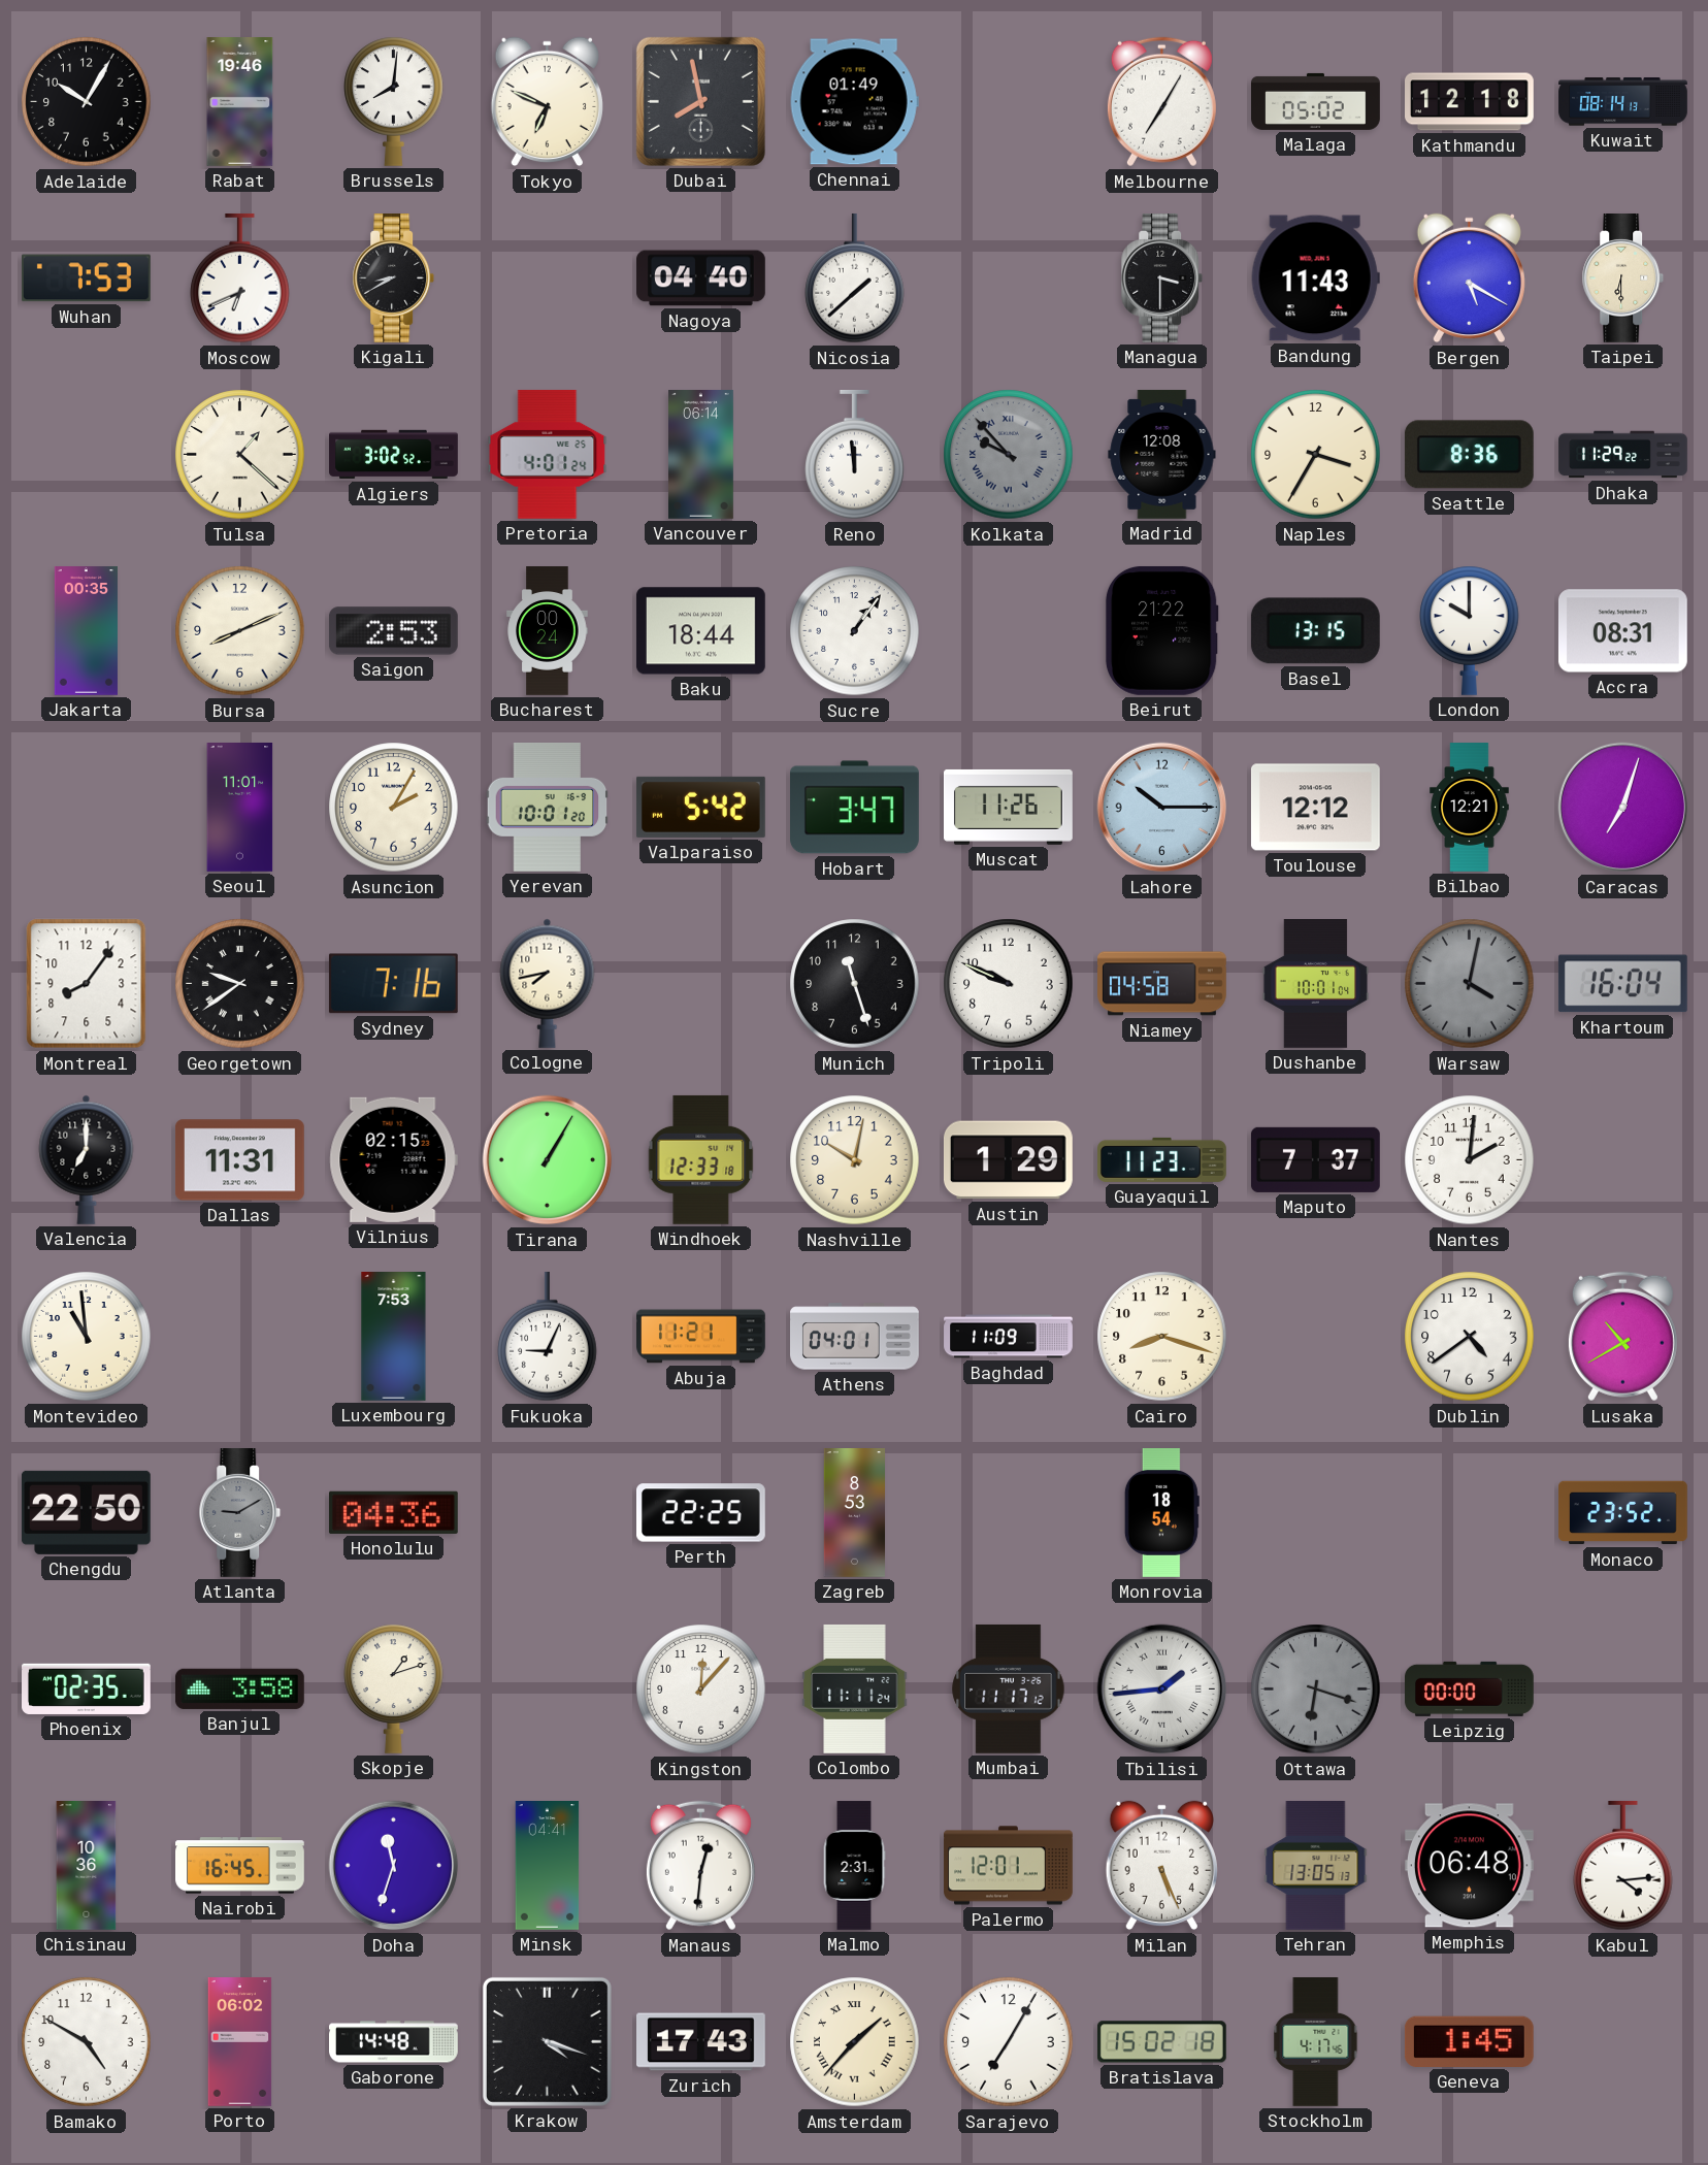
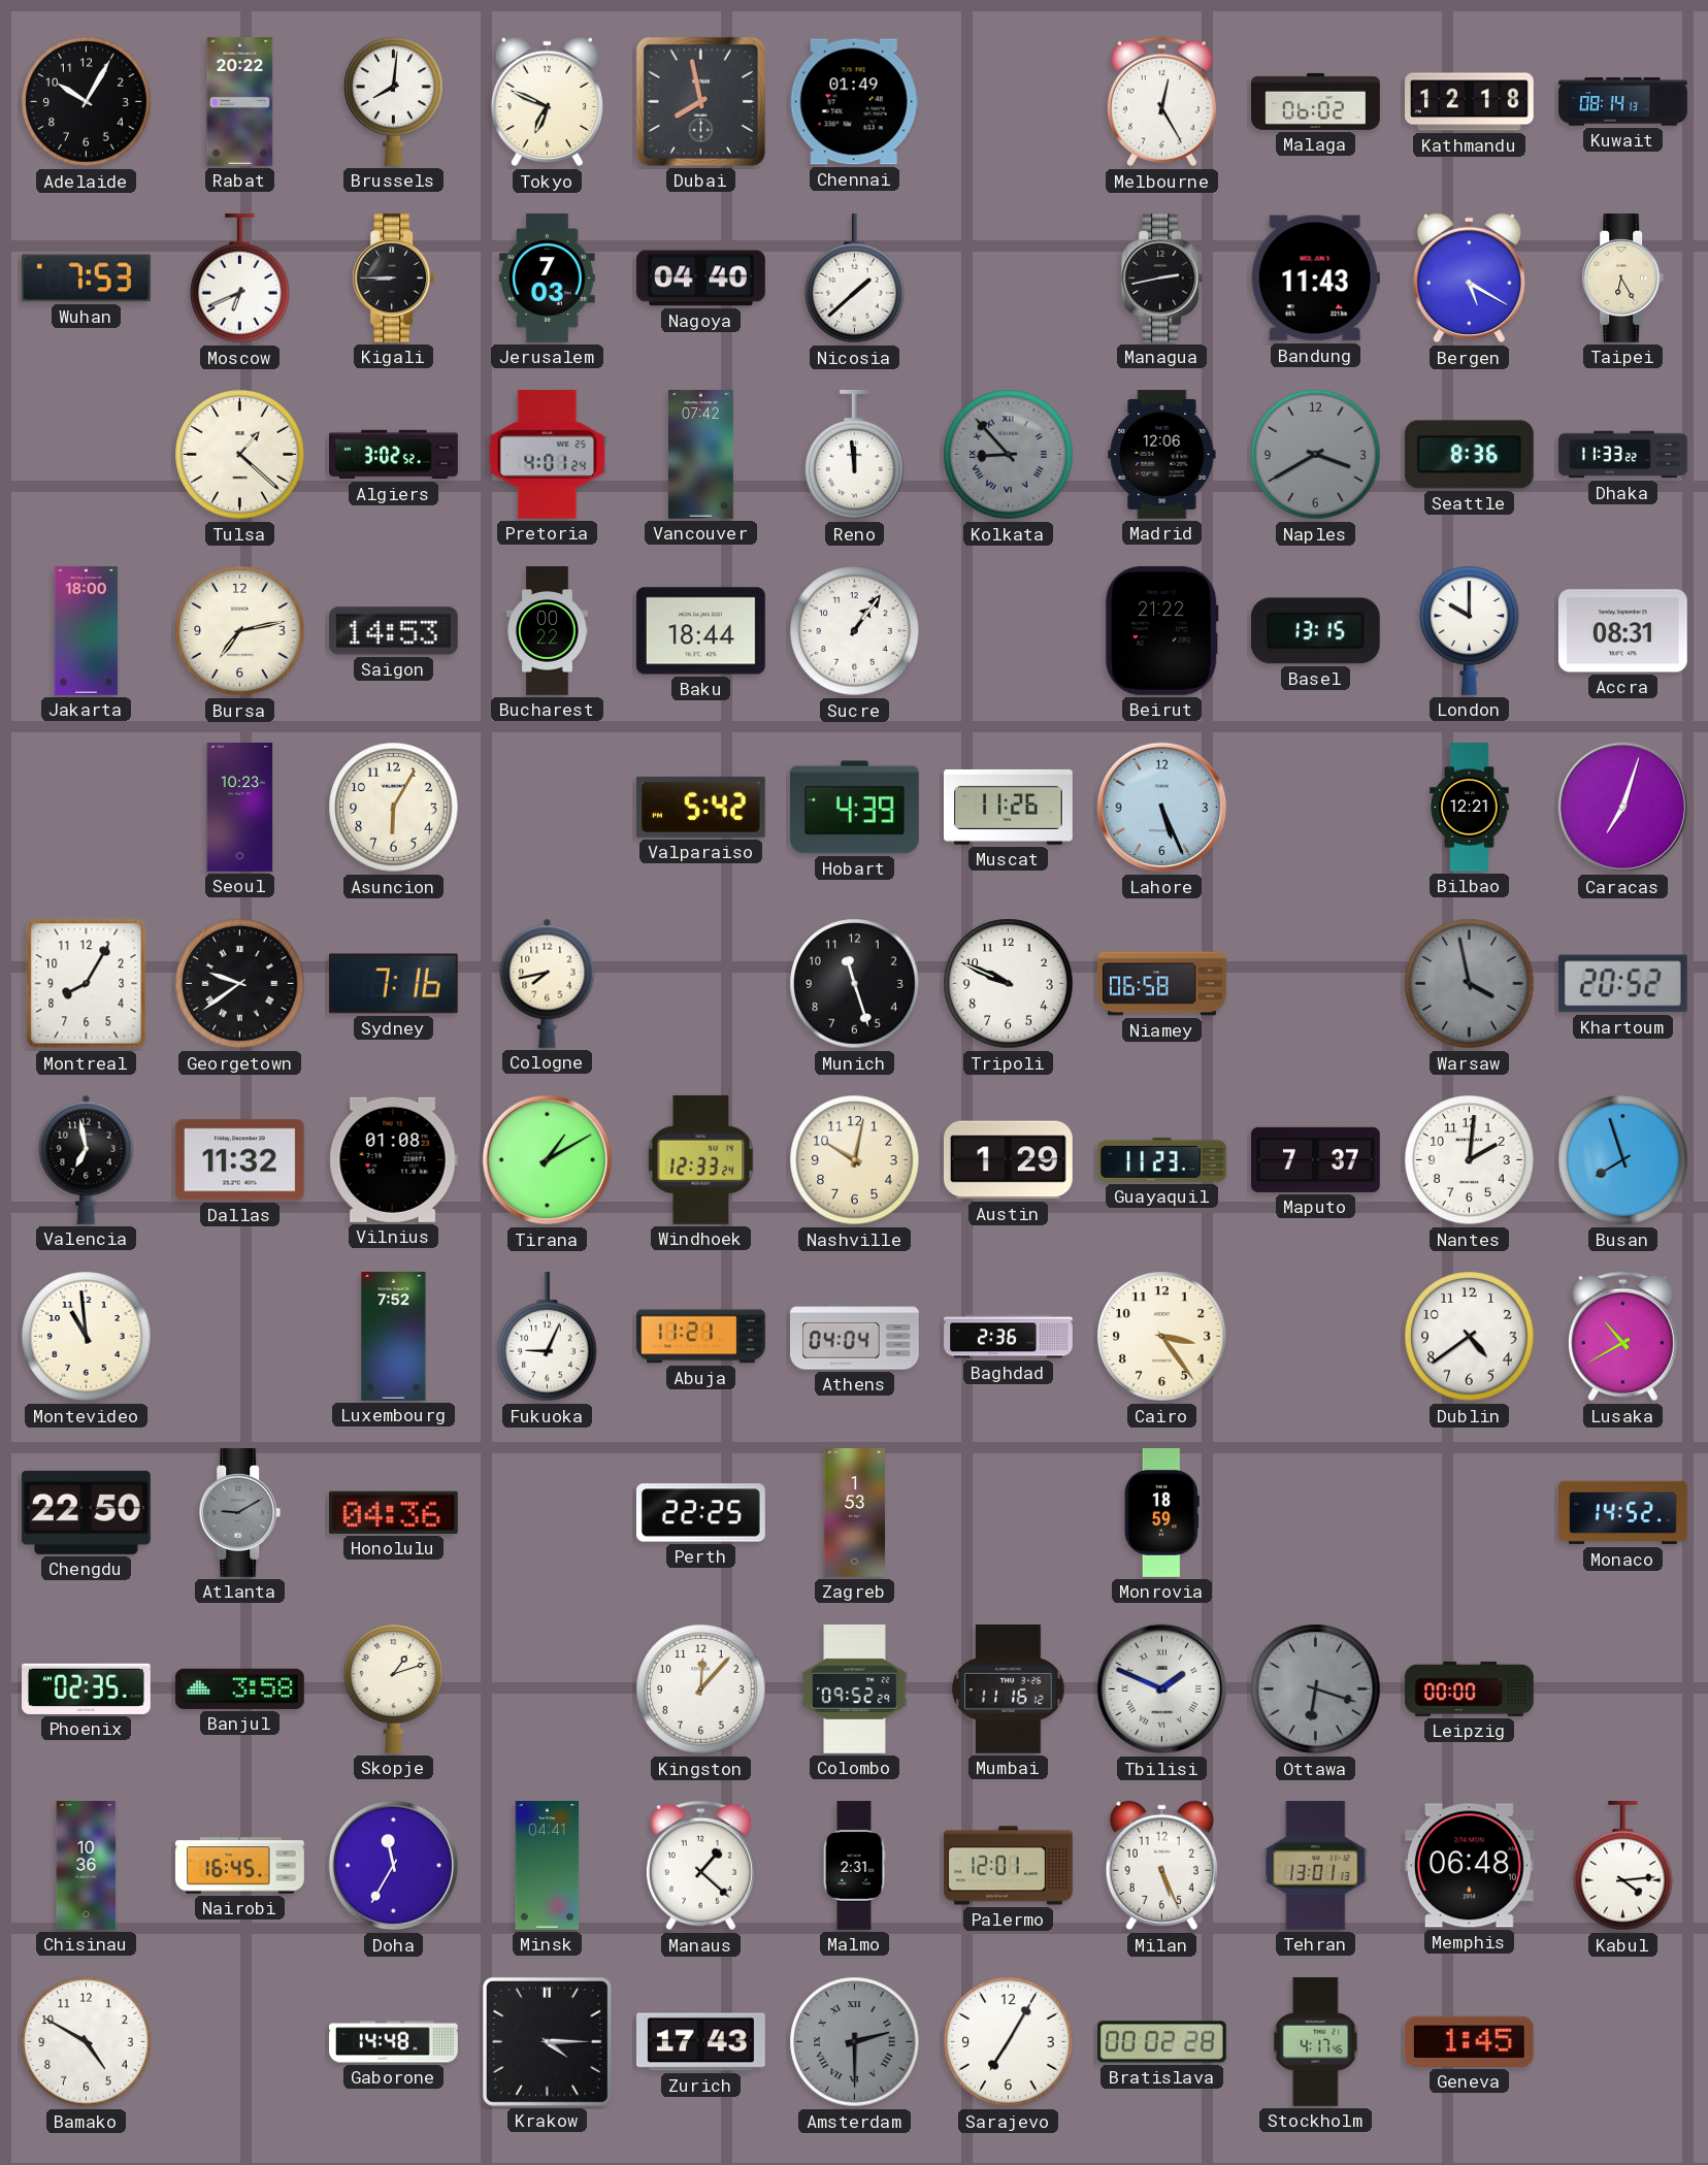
Rabat: 19:46 -> 20:22 (240, 102)
Melbourne: 7:05 -> 12:25 (1161, 102)
Malaga: 05:02 -> 06:02 (1316, 101)
Kigali: 8:40 -> 8:45 (394, 278)
Jerusalem: none -> 7:03 (548, 278)
Managua: 3:30 -> 2:43 (1162, 278)
Taipei: 6:30 -> 6:25 (1623, 278)
Vancouver: 06:14 -> 07:42 (701, 455)
Kolkata: 9:53 -> 8:53 (1009, 455)
Madrid: 12:08 -> 12:06 (1162, 454)
Naples: 3:35 -> 3:40 (1316, 455)
Naples dial: cream -> grey (1316, 455)
Dhaka: 11:29 -> 11:33 (1623, 455)
Jakarta: 00:35 -> 18:00 (86, 631)
Bursa: 8:11 -> 7:13 (240, 631)
Saigon: 2:53 -> 14:53 (393, 631)
Bucharest: 00:24 -> 00:22 (548, 631)
Seoul: 11:01 -> 10:23 (240, 808)
Asuncion: 2:05 -> 6:05 (394, 808)
Yerevan: 10:01 -> none (548, 807)
Hobart: 3:47 -> 4:39 (855, 808)
Lahore: 10:15 -> 5:26 (1162, 808)
Toulouse: 12:12 -> none (1315, 808)
Montreal: 8:06 -> 8:05 (87, 984)
Niamey: 04:58 -> 06:58 (1162, 984)
Dushanbe: 10:01 -> none (1316, 984)
Warsaw: 4:02 -> 3:58 (1470, 984)
Khartoum: 16:04 -> 20:52 (1622, 984)
Valencia: 7:00 -> 6:58 (87, 1159)
Dallas: 11:31 -> 11:32 (239, 1160)
Vilnius: 02:15 -> 01:08 (393, 1159)
Tirana: 1:05 -> 1:10 (548, 1160)
Windhoek: 12:33:18 -> 12:33:24 (701, 1159)
Busan: none -> 7:57 (1623, 1160)
Luxembourg: 7:53 -> 7:52 (394, 1337)
Athens: 04:01 -> 04:04 (855, 1337)
Baghdad: 11:09 -> 2:36 (1009, 1337)
Cairo: 8:18 -> 3:24 (1162, 1337)
Zagreb: 8:53 -> 1:53 (855, 1513)
Monrovia: 18:54 -> 18:59 (1161, 1513)
Monaco: 23:52 -> 14:52 (1623, 1513)
Colombo: 11:11 -> 09:52 (855, 1688)
Mumbai: 11:17 -> 11:16 (1009, 1688)
Tbilisi: 1:44 -> 1:49 (1162, 1690)
Doha: 11:33 -> 11:35 (394, 1866)
Manaus: 12:31 -> 1:22 (700, 1866)
Tehran: 13:05 -> 13:01 (1316, 1866)
Porto: 06:02 -> none (240, 2042)
Krakow: 4:18 -> 4:15 (547, 2041)
Amsterdam: 1:37 -> 2:30 (855, 2042)
Amsterdam dial: cream -> grey (855, 2042)
Bratislava: 15:02 -> 00:02 (1161, 2042)
